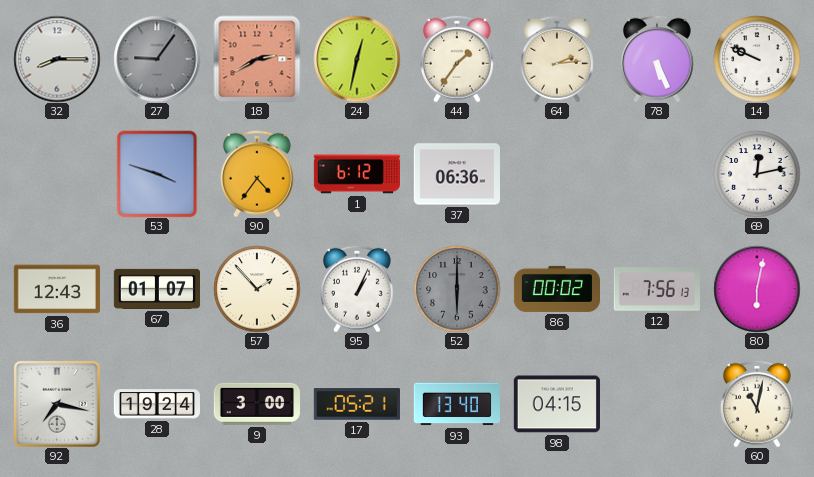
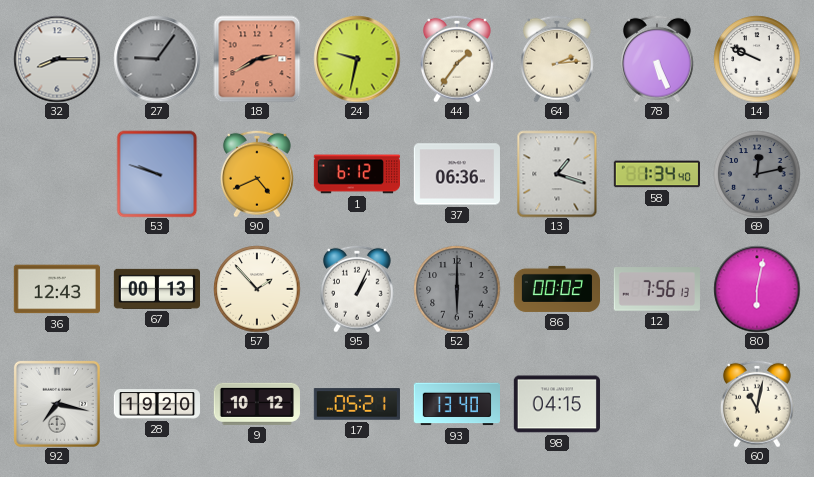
24: 12:32 -> 9:32 (357, 59)
53: 3:48 -> 9:48 (157, 174)
90: 4:36 -> 4:41 (257, 174)
13: none -> 1:18 (557, 174)
58: none -> 1:34 (657, 174)
69 dial: white -> grey (757, 174)
67: 01:07 -> 00:13 (156, 289)
28: 19:24 -> 19:20 (156, 404)
9: 3:00 -> 10:12 (256, 404)
